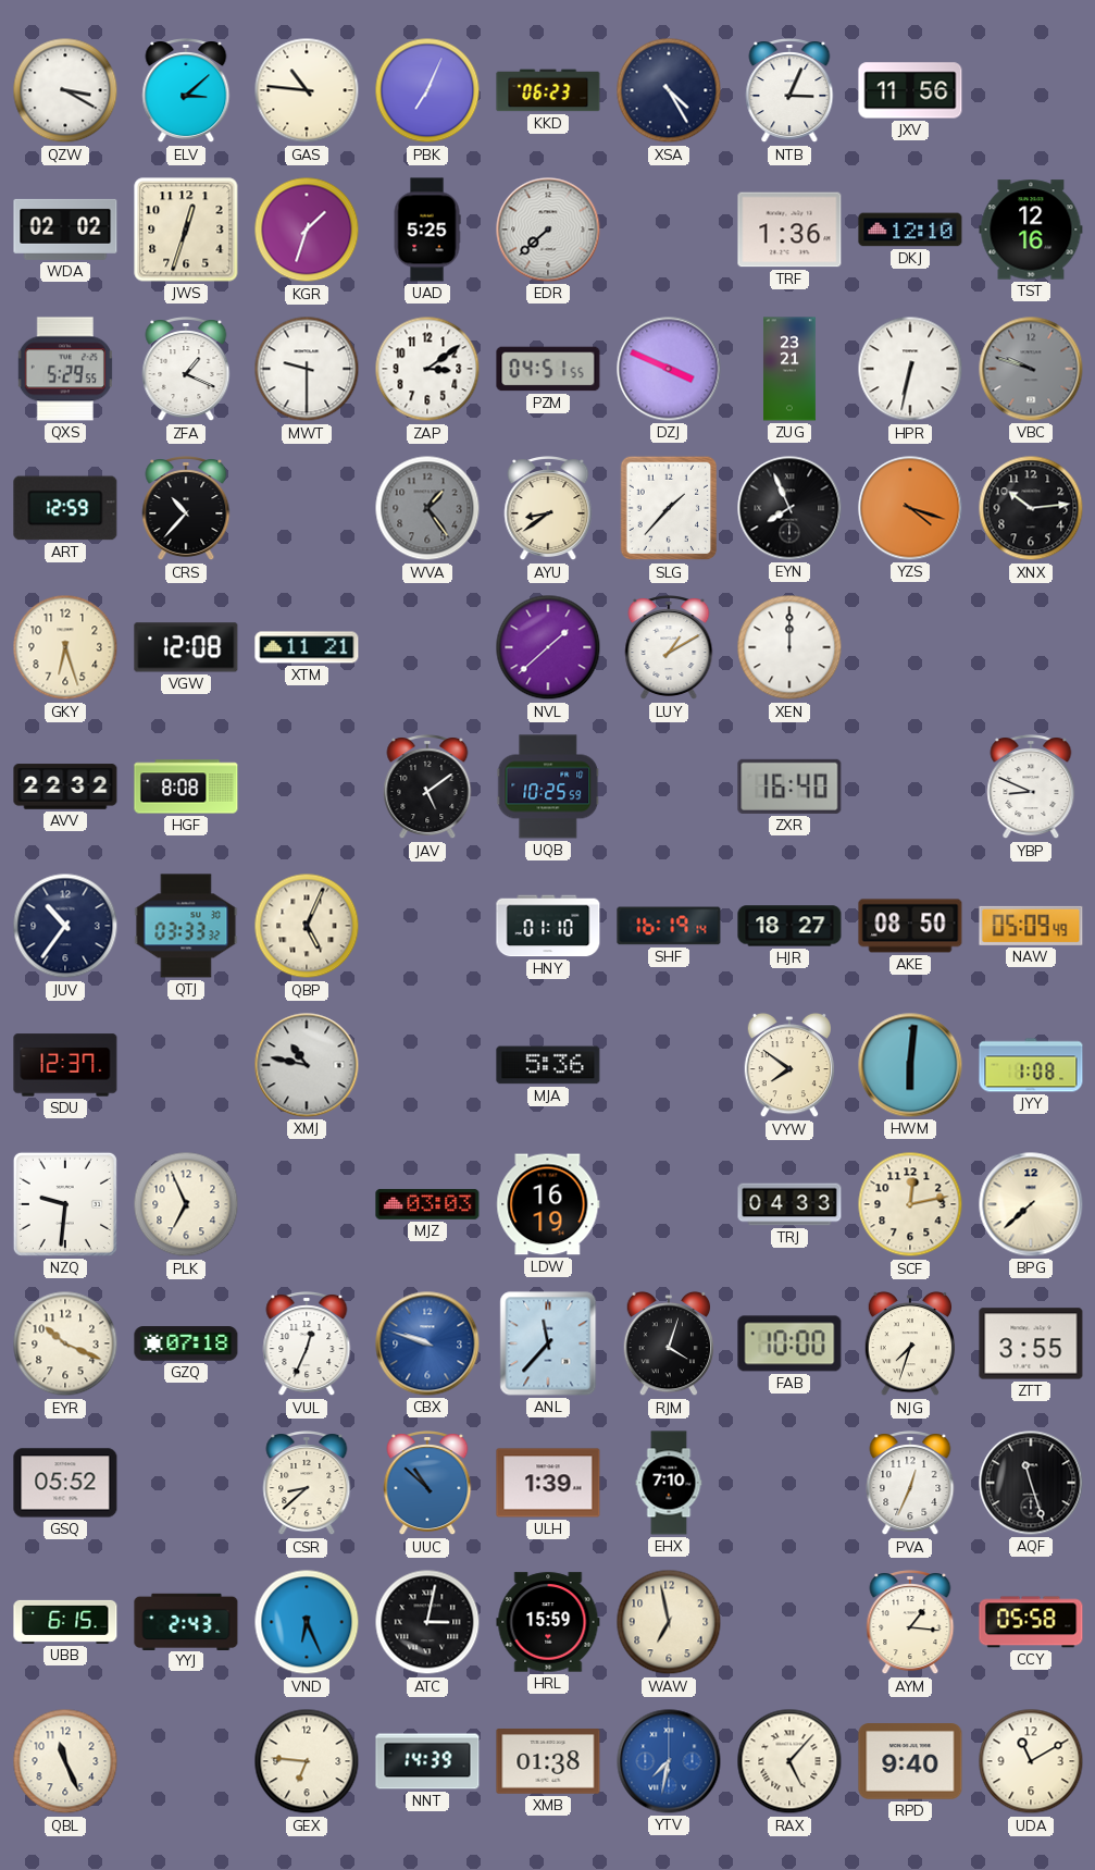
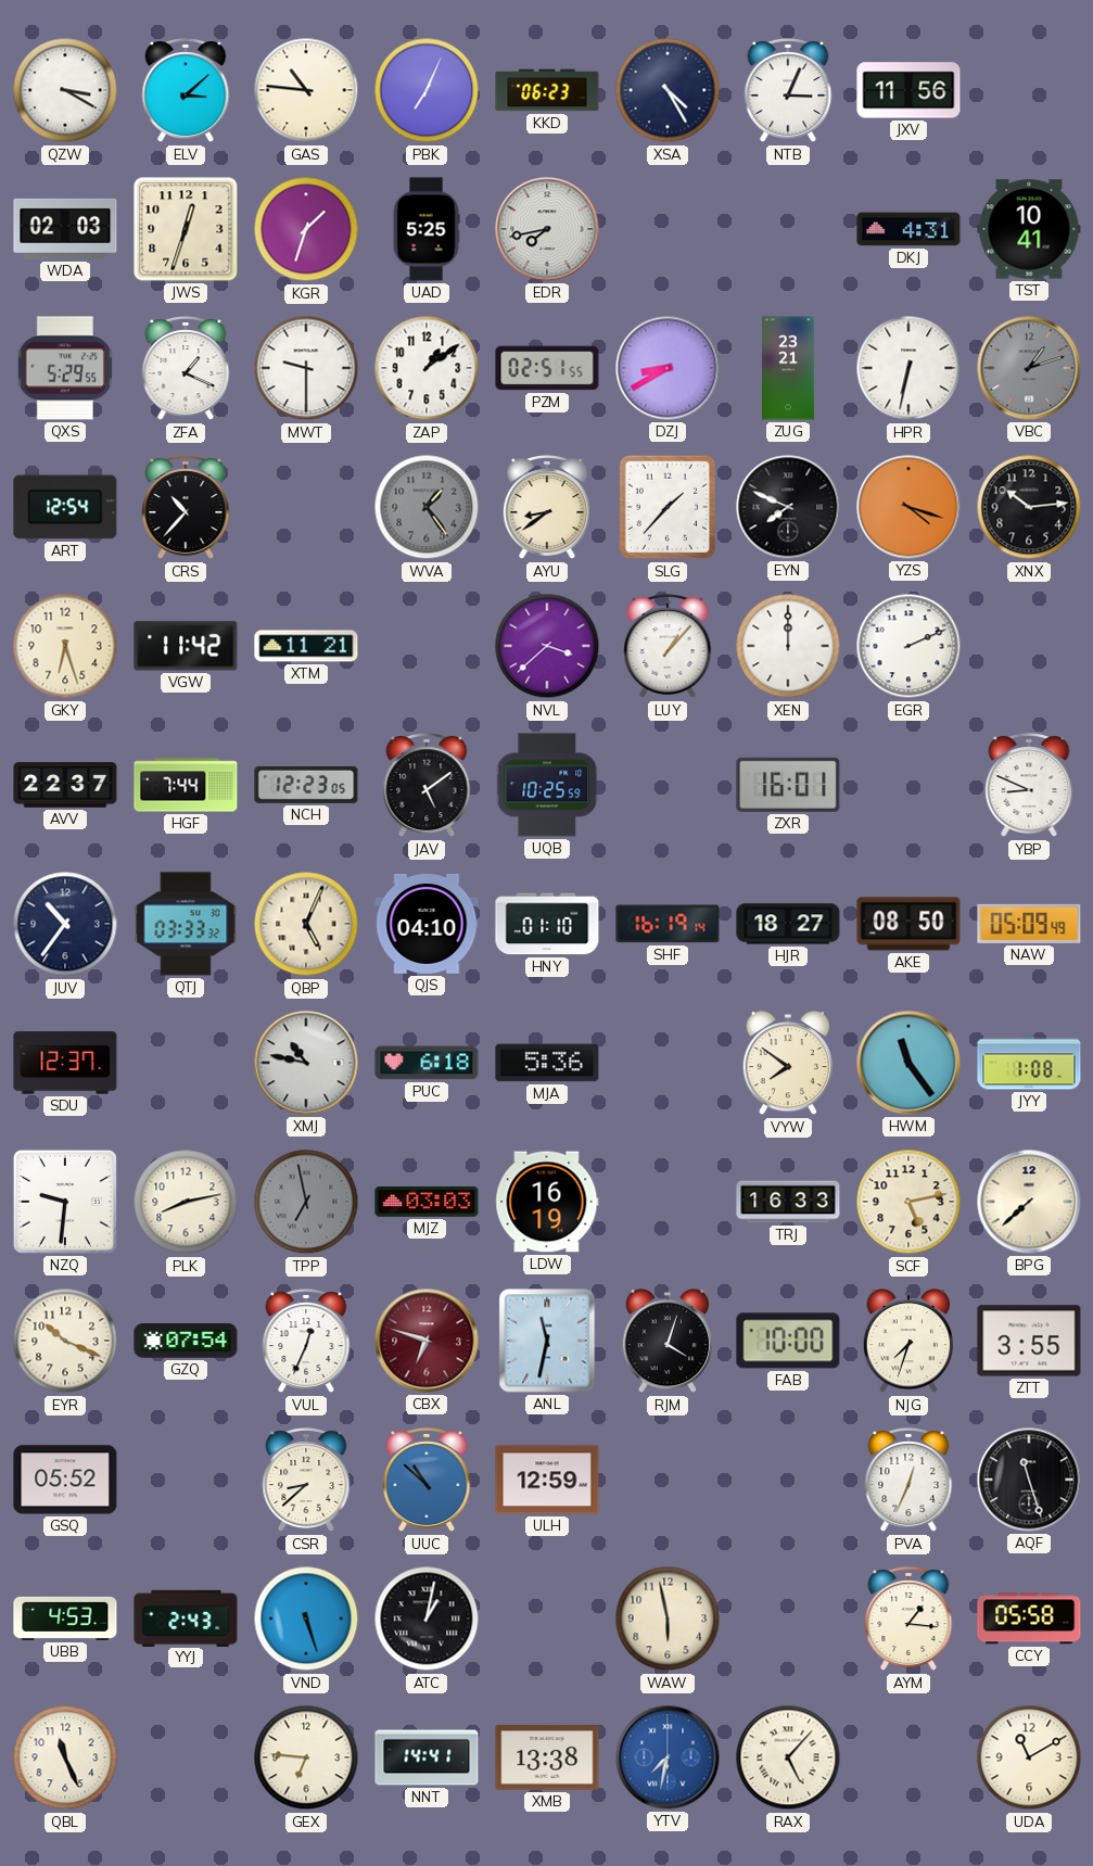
WDA: 02:02 -> 02:03 (65, 229)
EDR: 7:38 -> 7:43 (547, 229)
TRF: 1:36 -> none (789, 230)
DKJ: 12:10 -> 4:31 (908, 229)
TST: 12:16 -> 10:41 (1029, 229)
ZAP: 3:09 -> 1:09 (427, 368)
PZM: 04:51 -> 02:51 (547, 368)
DZJ: 3:49 -> 8:40 (668, 368)
VBC: 9:48 -> 1:12 (1029, 368)
ART: 12:59 -> 12:54 (65, 507)
EYN: 7:56 -> 7:49 (788, 507)
VGW: 12:08 -> 11:42 (186, 646)
NVL: 1:38 -> 3:38 (547, 646)
LUY: 1:10 -> 1:07 (668, 647)
EGR: none -> 2:11 (908, 646)
AVV: 22:32 -> 22:37 (65, 785)
HGF: 8:08 -> 7:44 (186, 785)
NCH: none -> 12:23 (306, 785)
ZXR: 16:40 -> 16:01 (788, 785)
QJS: none -> 04:10 (427, 924)
PUC: none -> 6:18 (427, 1063)
HWM: 6:01 -> 11:24 (908, 1063)
PLK: 6:56 -> 8:13 (186, 1202)
TPP: none -> 6:58 (306, 1202)
TRJ: 04:33 -> 16:33 (788, 1202)
SCF: 12:13 -> 5:13 (908, 1202)
GZQ: 07:18 -> 07:54 (186, 1341)
CBX: 9:48 -> 6:48 (427, 1341)
CBX dial: blue -> burgundy (427, 1341)
ANL: 11:37 -> 11:32 (547, 1341)
ULH: 1:39 -> 12:59 (547, 1480)
EHX: 7:10 -> none (669, 1483)
UBB: 6:15 -> 4:53 (65, 1619)
VND: 6:26 -> 5:27 (306, 1619)
ATC: 3:02 -> 1:02 (427, 1619)
HRL: 15:59 -> none (548, 1622)
WAW: 6:58 -> 5:58 (668, 1619)
NNT: 14:39 -> 14:41 (427, 1757)
XMB: 01:38 -> 13:38 (547, 1757)
RPD: 9:40 -> none (910, 1761)
